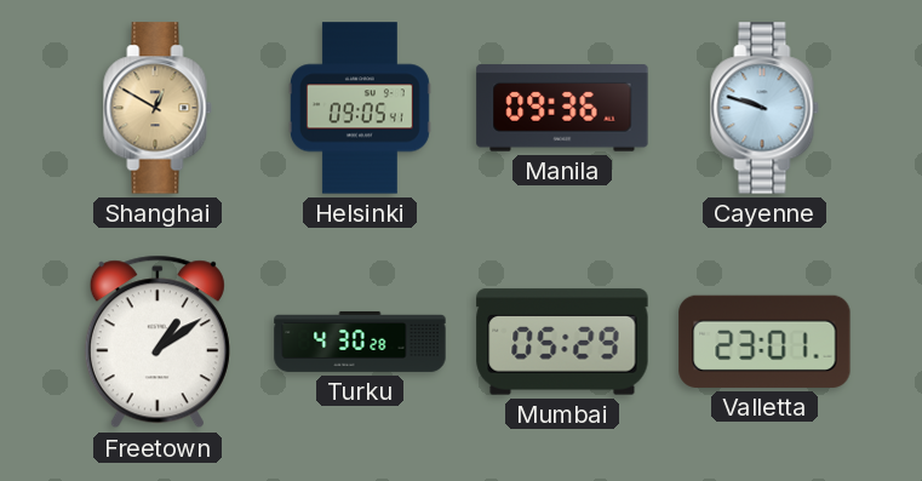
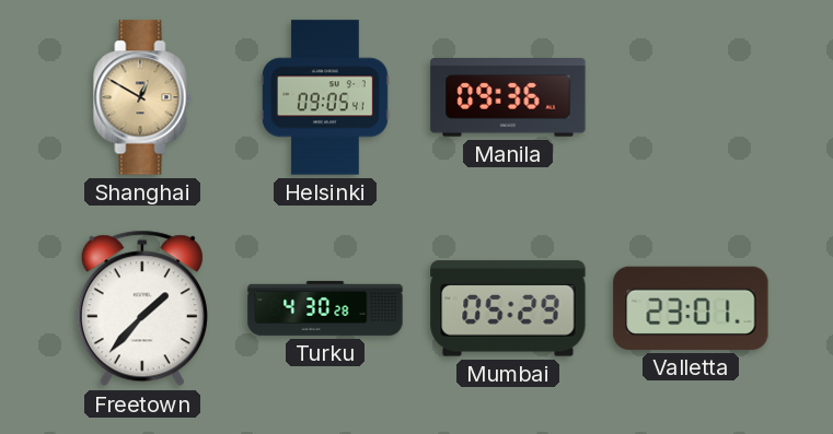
Cayenne: 9:48 -> none (764, 108)
Freetown: 1:09 -> 1:37 (142, 308)
